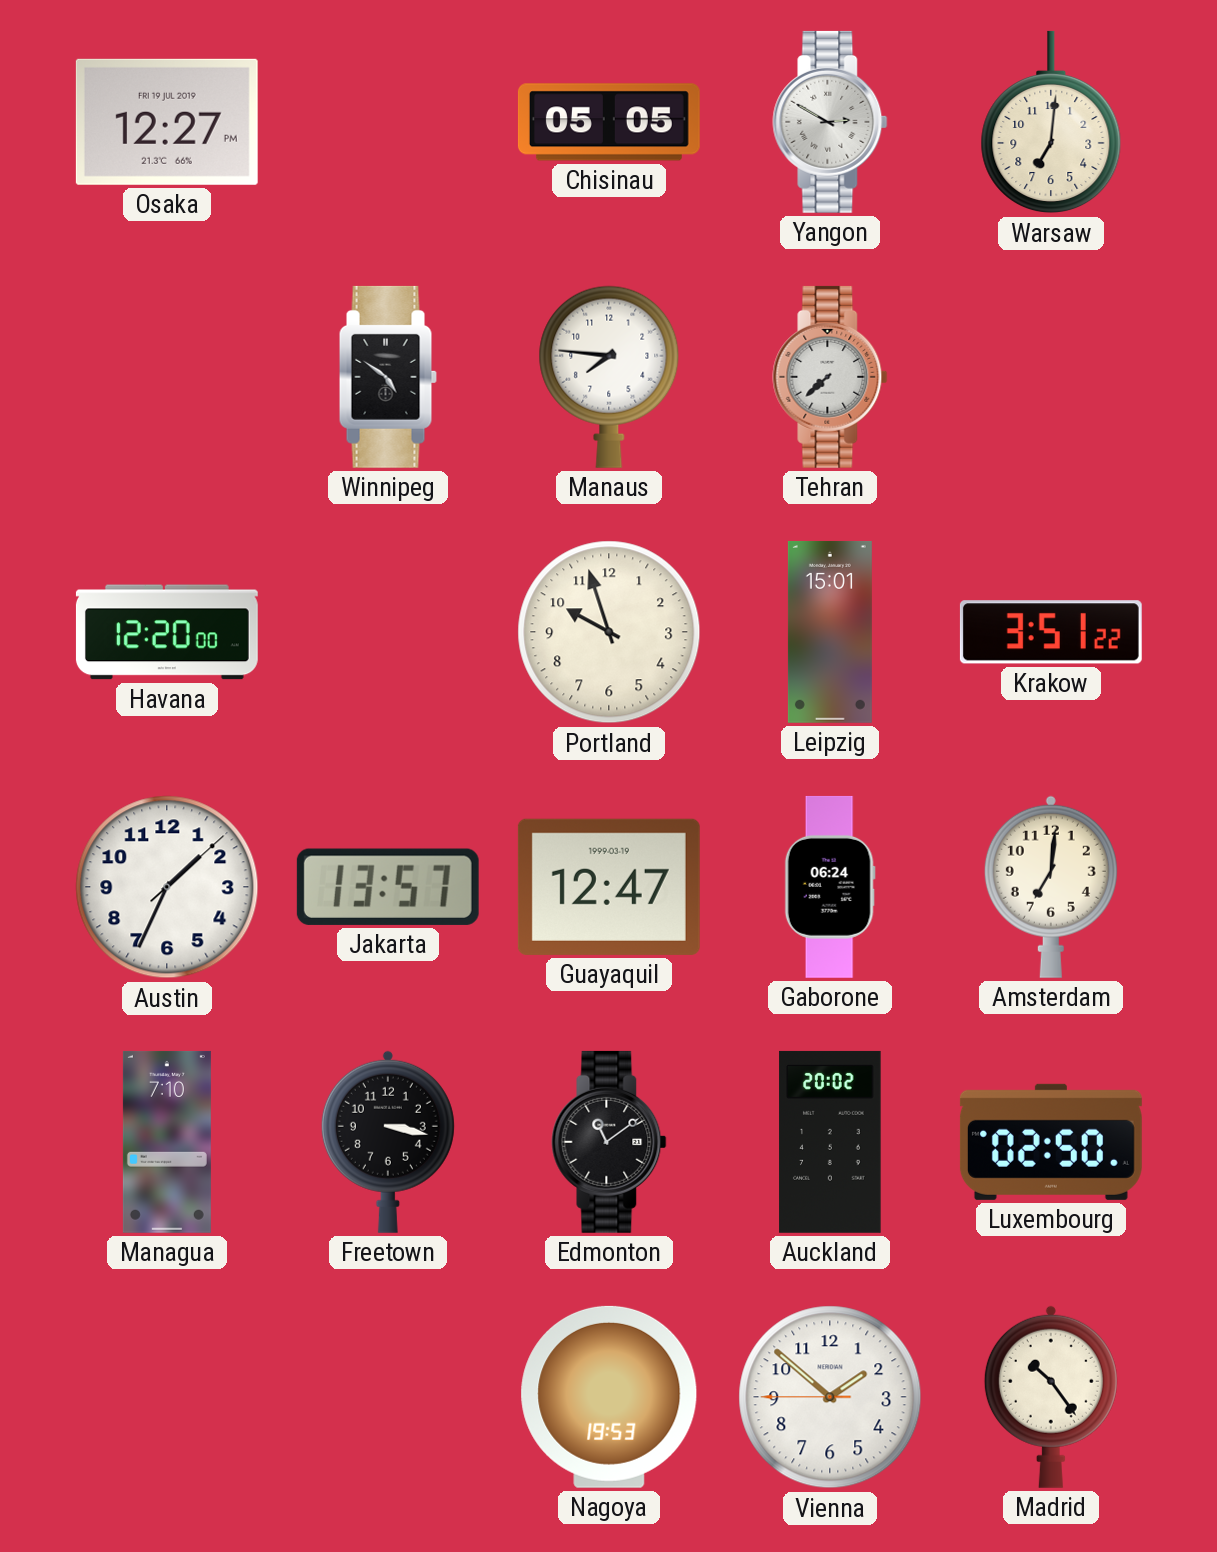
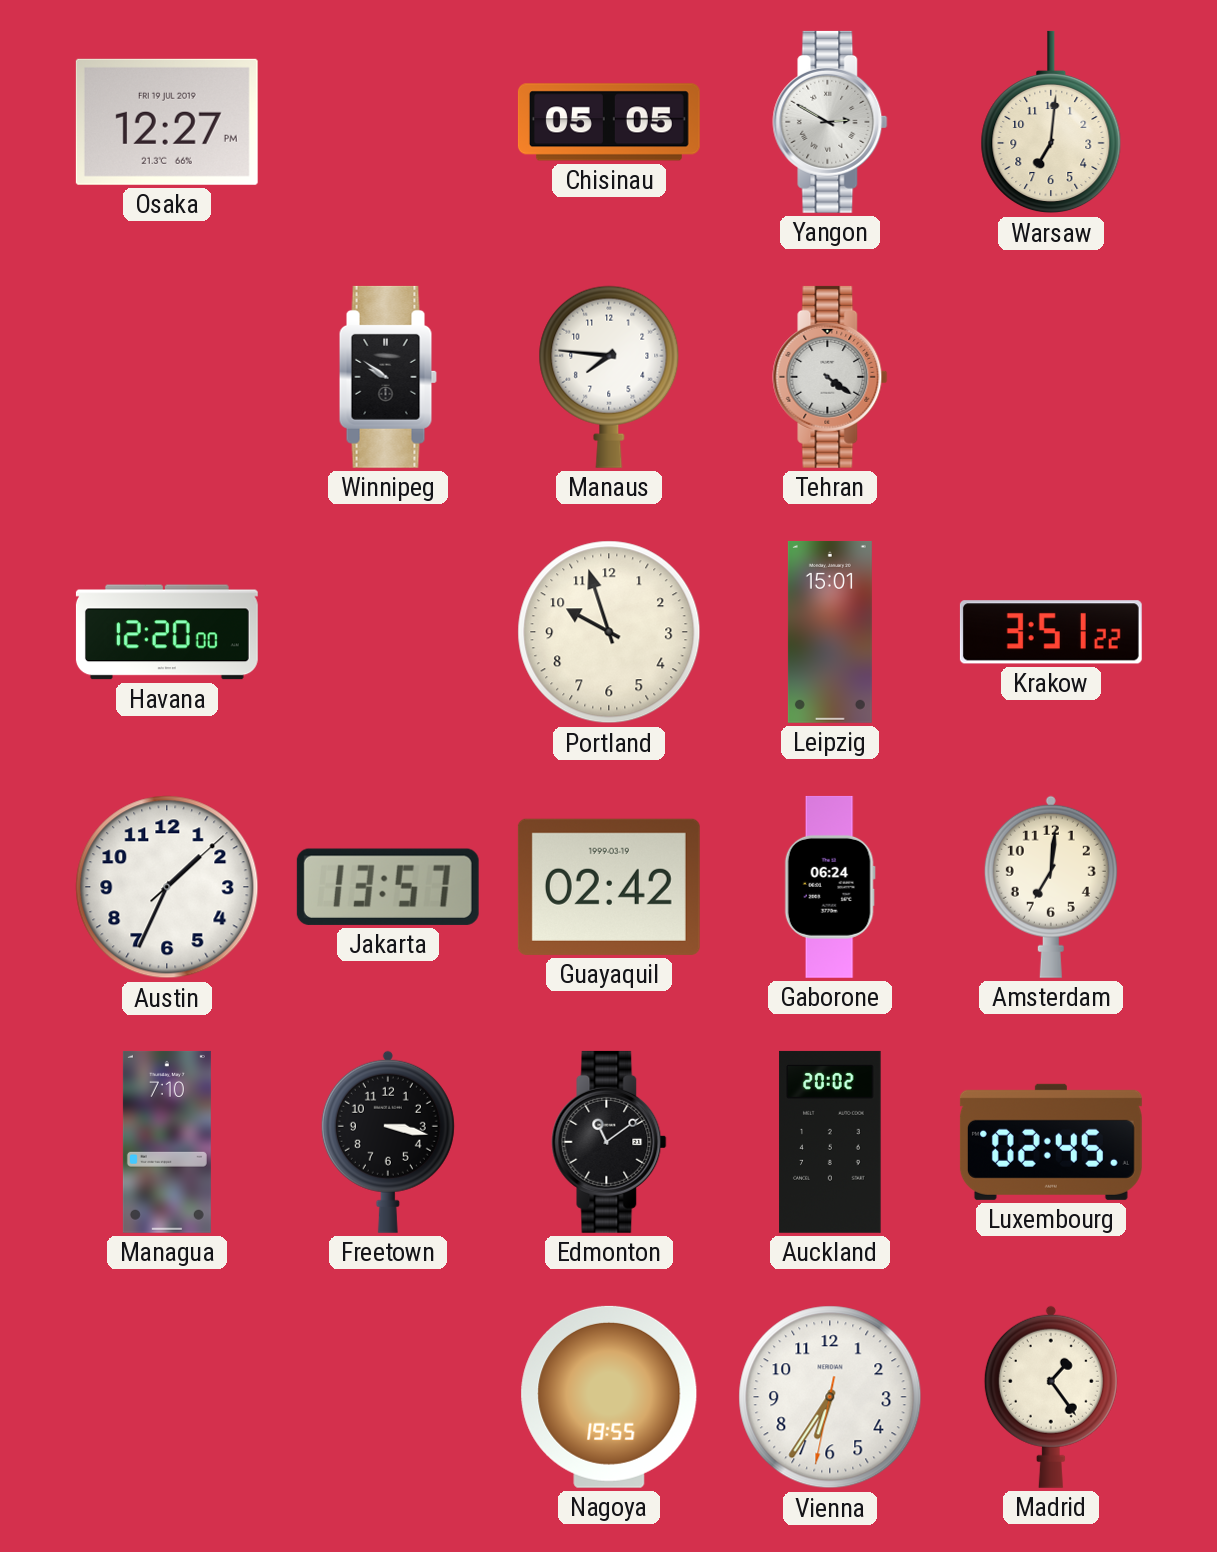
Winnipeg: 4:51 -> 9:51 (388, 377)
Tehran: 7:38 -> 4:21 (830, 377)
Guayaquil: 12:47 -> 02:42 (609, 887)
Luxembourg: 02:50 -> 02:45 (1051, 1142)
Nagoya: 19:53 -> 19:55 (609, 1397)
Vienna: 1:51 -> 6:35 (830, 1397)
Madrid: 10:24 -> 1:24 (1051, 1397)
